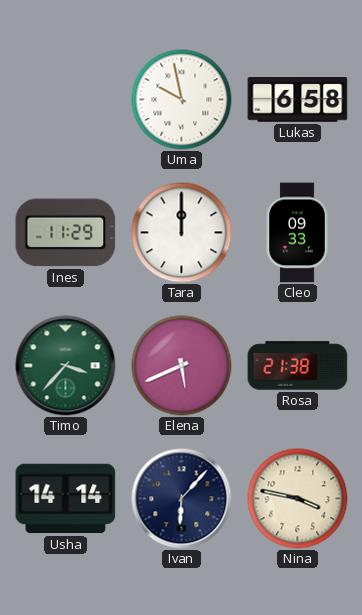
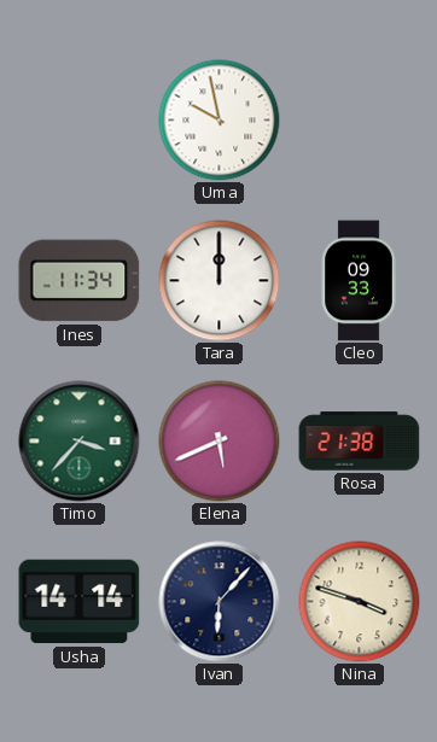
Lukas: 6:58 -> none (298, 100)
Ines: 11:29 -> 11:34 (80, 281)
Nina: 3:47 -> 3:48 (360, 602)
